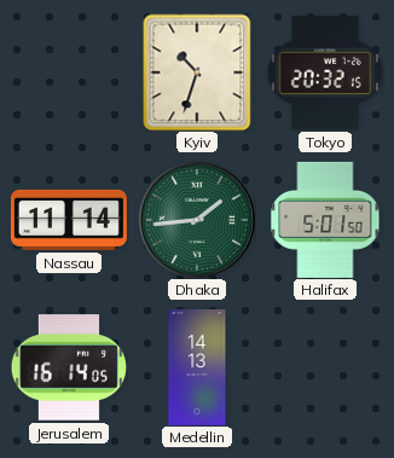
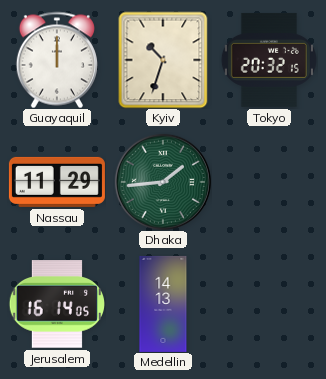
Guayaquil: none -> 12:00 (57, 60)
Nassau: 11:14 -> 11:29 (57, 182)
Halifax: 5:01 -> none (325, 220)
